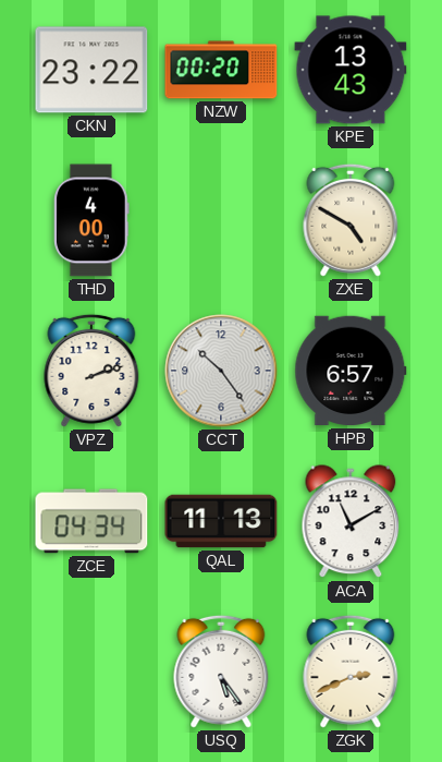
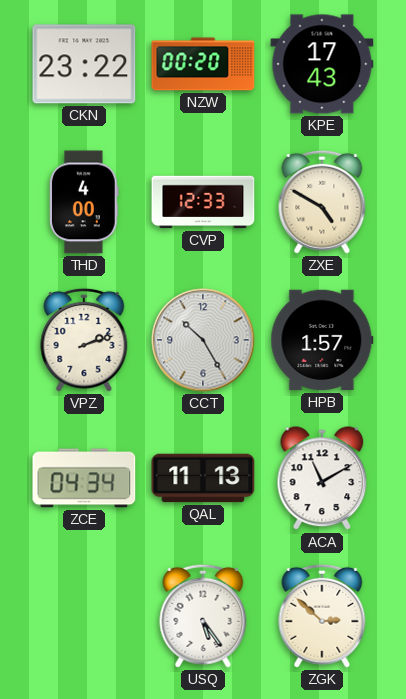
KPE: 13:43 -> 17:43 (322, 64)
CVP: none -> 12:33 (203, 202)
CCT: 10:24 -> 10:25 (203, 340)
HPB: 6:57 -> 1:57 (322, 340)
ZGK: 2:41 -> 2:52 (322, 616)
